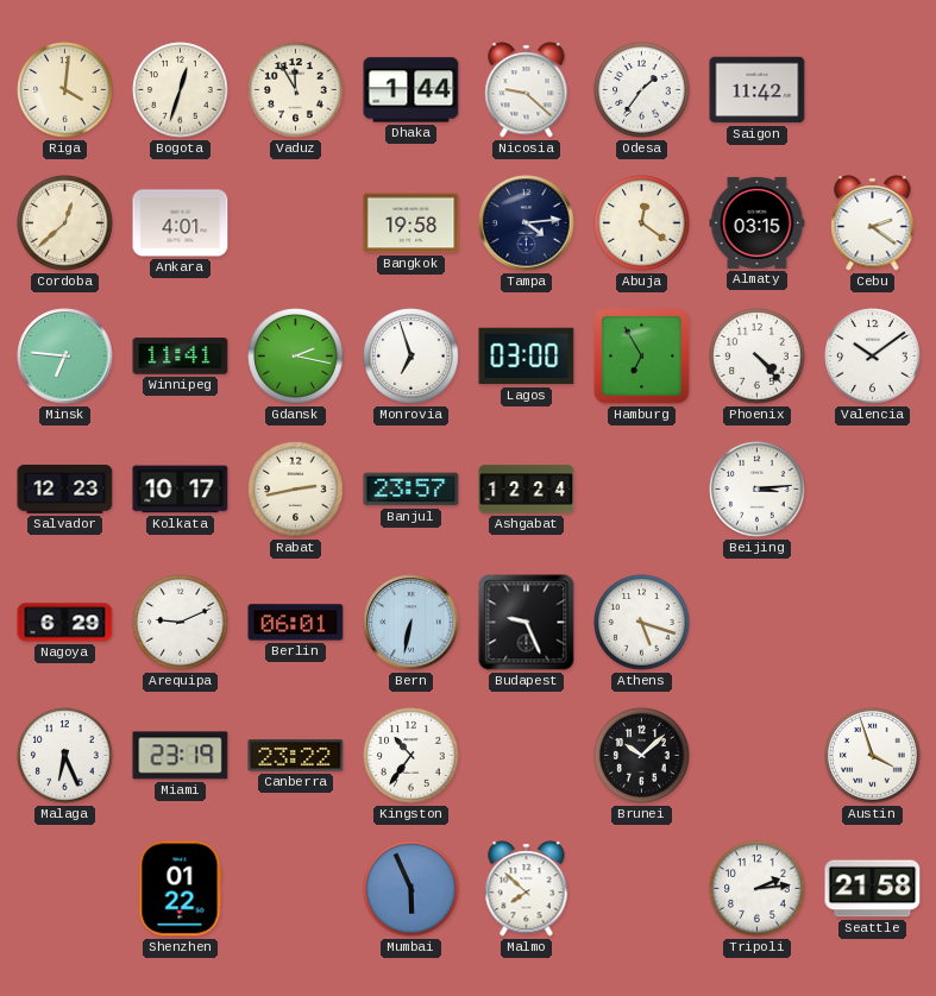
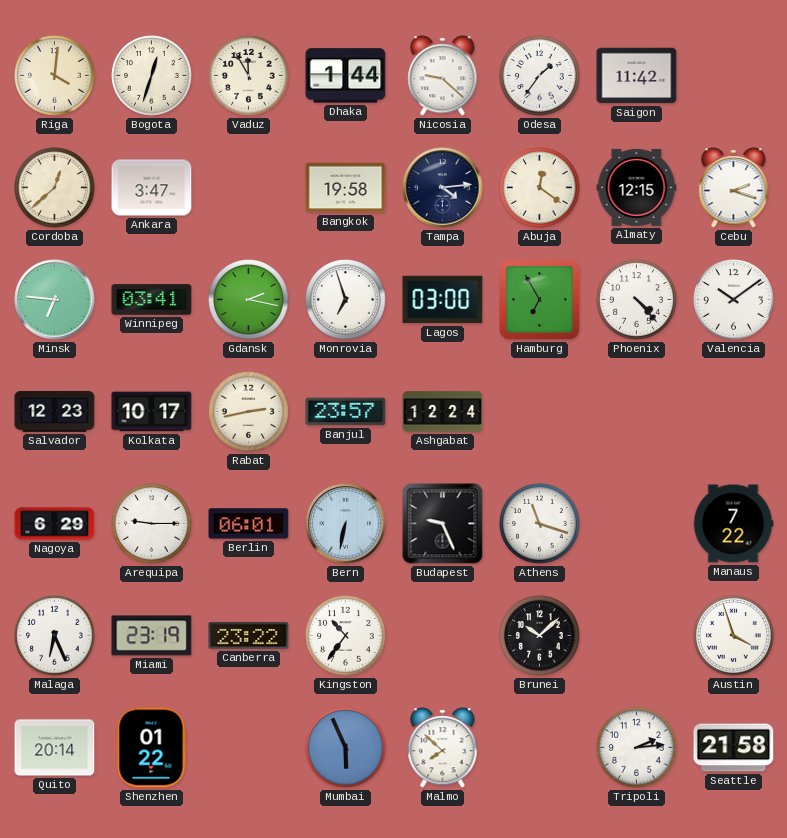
Ankara: 4:01 -> 3:47 (152, 188)
Almaty: 03:15 -> 12:15 (637, 187)
Cebu: 2:21 -> 2:18 (734, 188)
Winnipeg: 11:41 -> 03:41 (152, 300)
Beijing: 3:14 -> none (758, 490)
Arequipa: 9:11 -> 9:15 (152, 524)
Athens: 5:18 -> 11:18 (540, 524)
Manaus: none -> 7:22 (733, 524)
Quito: none -> 20:14 (55, 748)
